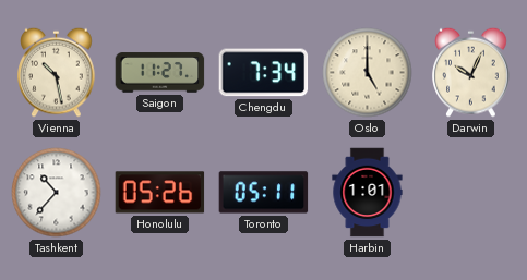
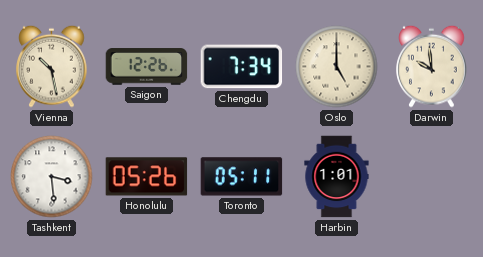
Saigon: 11:27 -> 12:26 (147, 67)
Darwin: 10:04 -> 9:59 (432, 66)
Tashkent: 10:37 -> 3:29 (52, 177)
